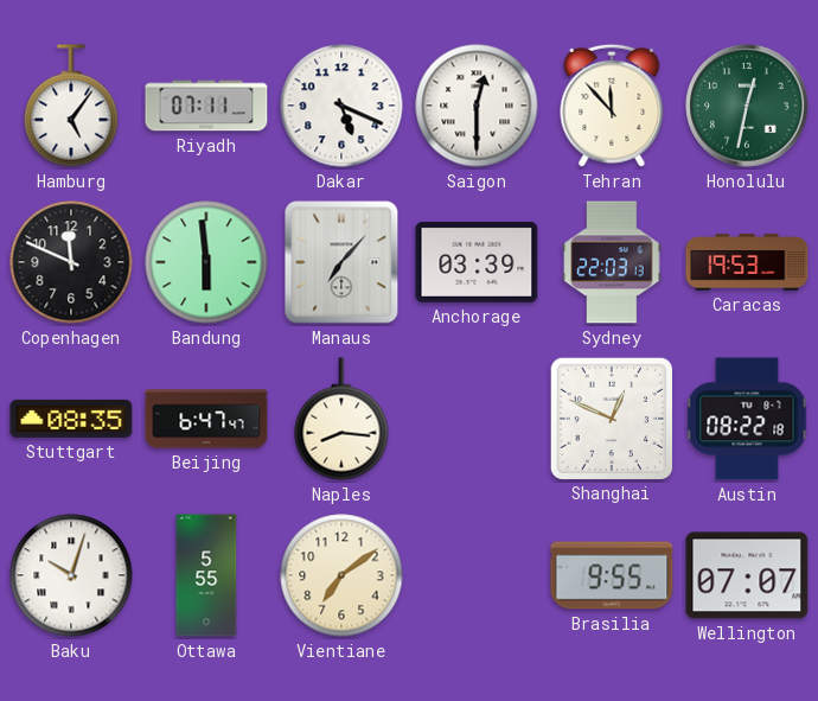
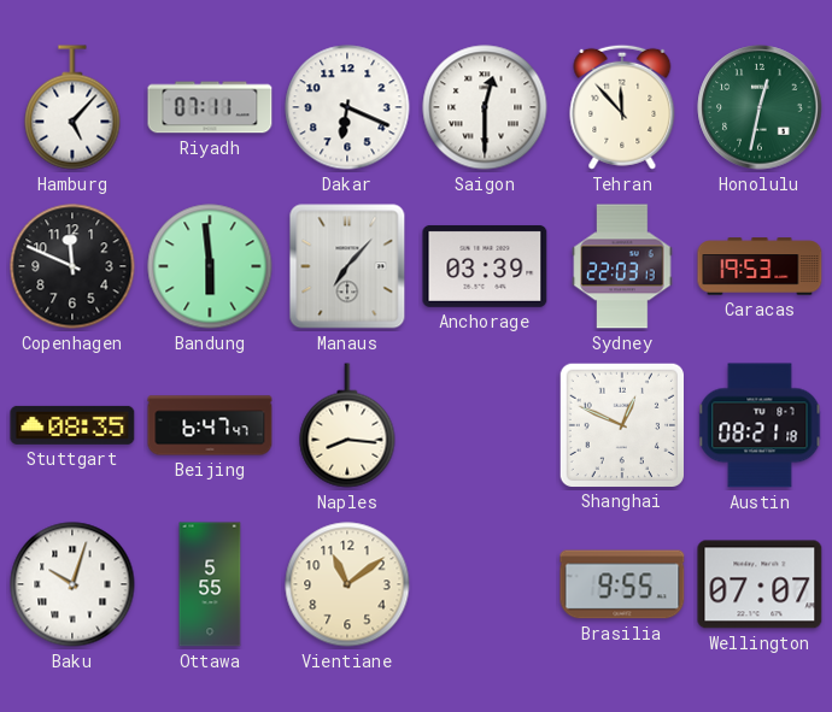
Hamburg: 5:06 -> 5:07 (72, 107)
Dakar: 5:19 -> 6:19 (347, 107)
Austin: 08:22 -> 08:21 (760, 425)
Vientiane: 7:09 -> 11:09 (347, 584)
